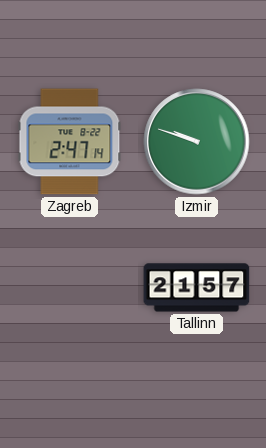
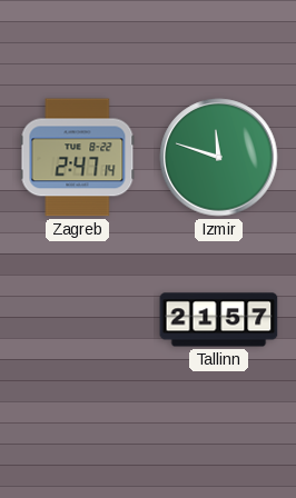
Izmir: 9:48 -> 11:48 (219, 158)
